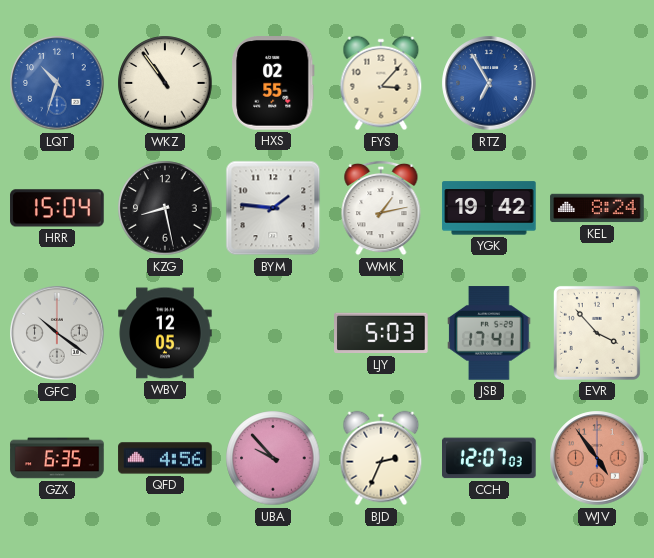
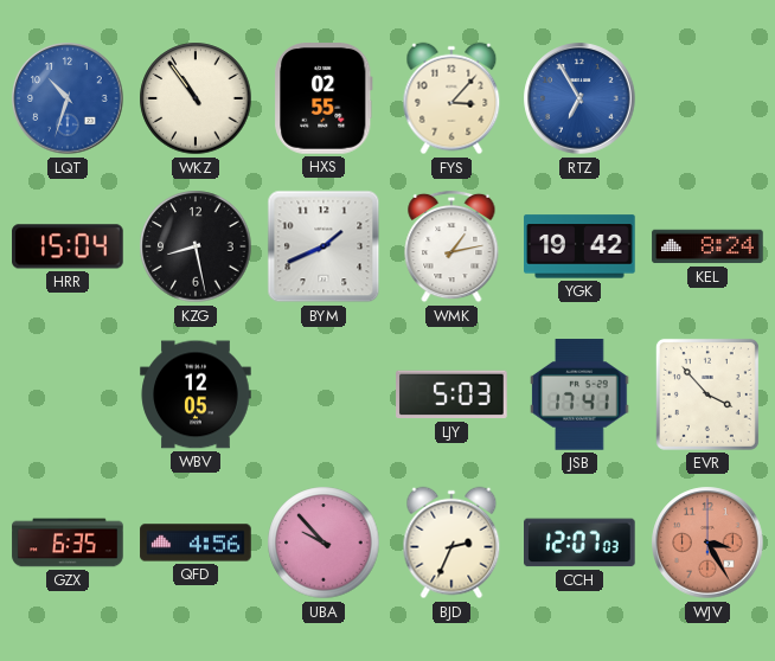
BYM: 1:46 -> 1:41 (324, 246)
GFC: 10:21 -> none (57, 333)
WJV: 4:54 -> 3:25 (707, 543)
